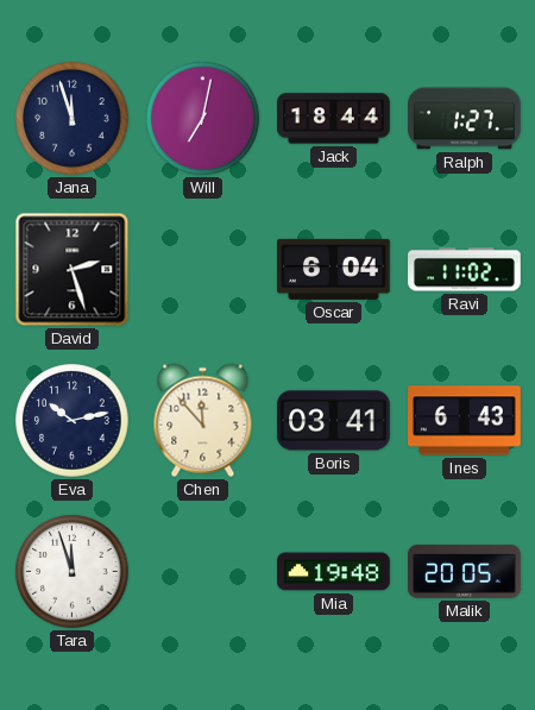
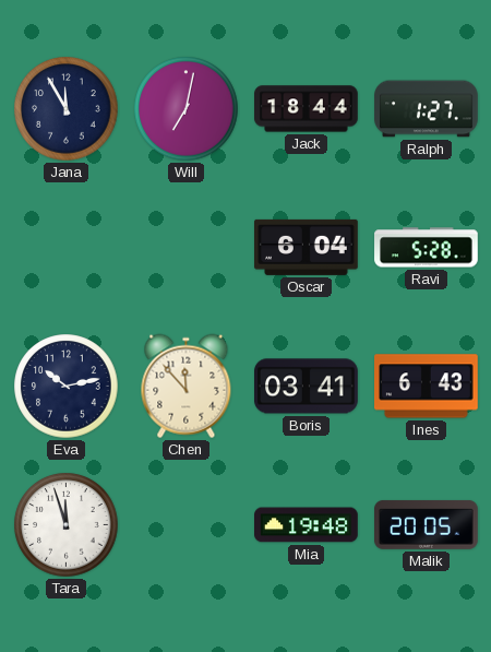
Jana: 11:57 -> 11:55 (67, 109)
David: 2:27 -> none (73, 270)
Ravi: 11:02 -> 5:28 (427, 248)
